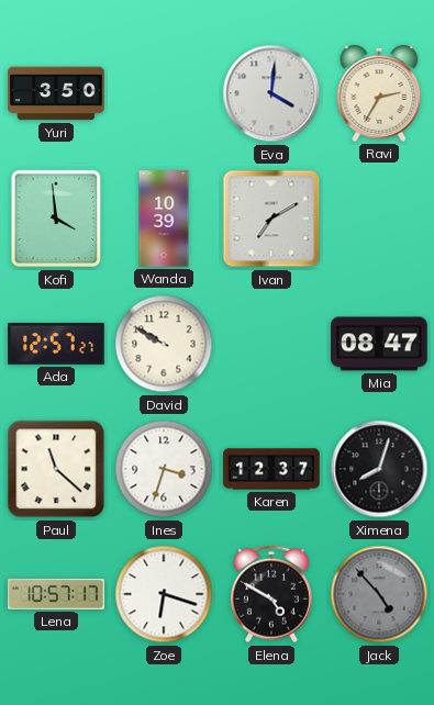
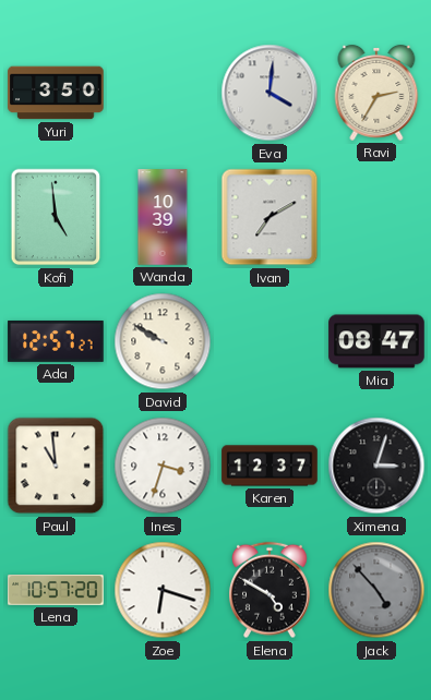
Kofi: 3:59 -> 4:59 (56, 217)
Paul: 11:22 -> 10:59 (56, 466)
Ximena: 8:03 -> 3:03 (376, 466)
Lena: 10:57:17 -> 10:57:20 (56, 590)
